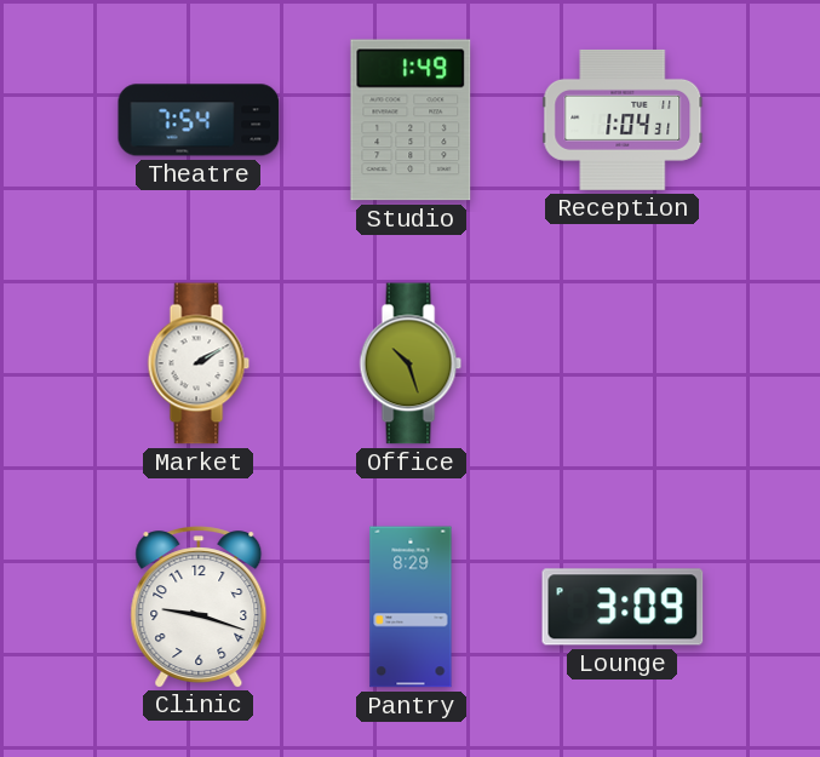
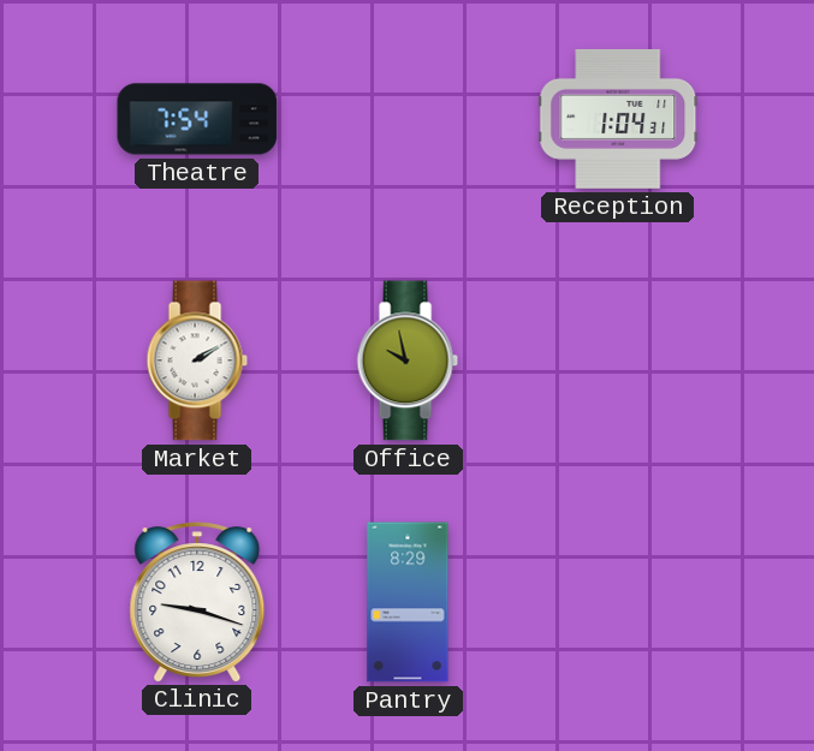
Studio: 1:49 -> none (411, 120)
Office: 10:27 -> 9:58 (408, 360)
Lounge: 3:09 -> none (623, 607)
